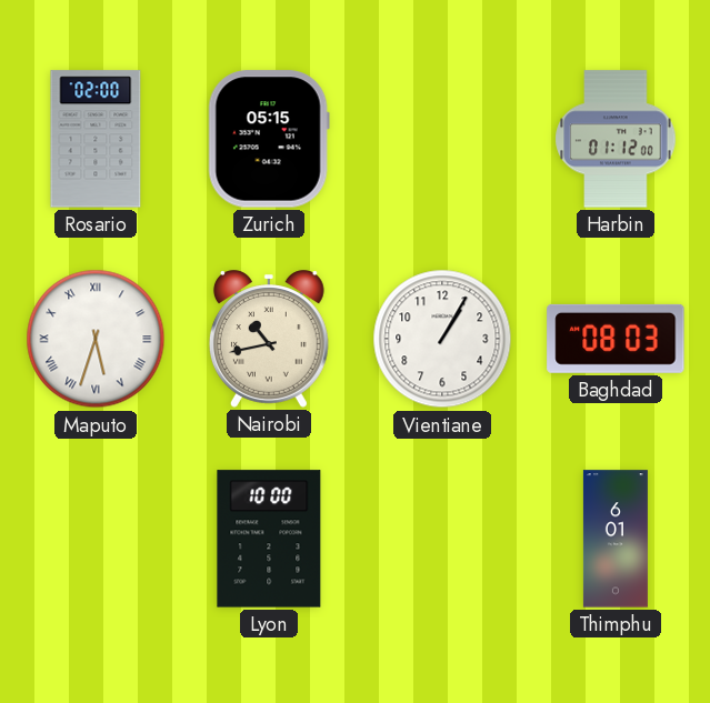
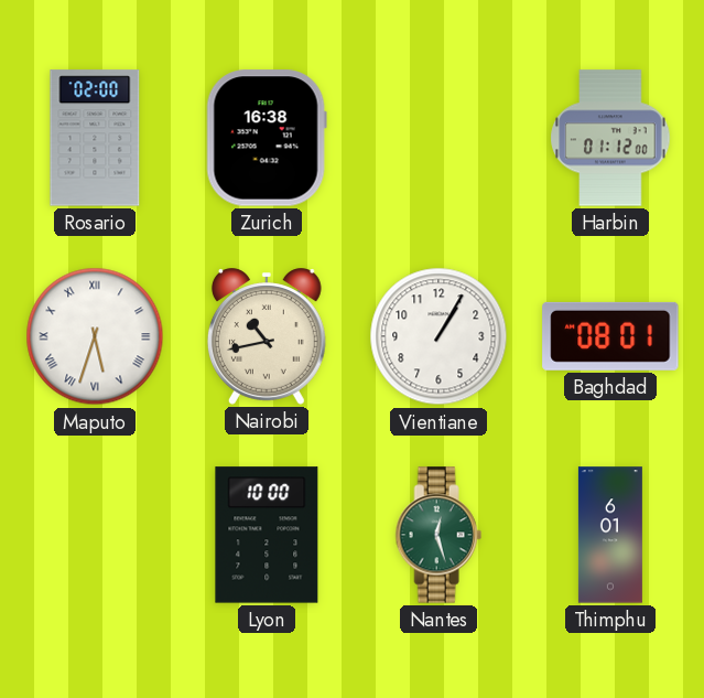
Zurich: 05:15 -> 16:38 (267, 138)
Baghdad: 08:03 -> 08:01 (610, 336)
Nantes: none -> 12:27 (438, 535)
